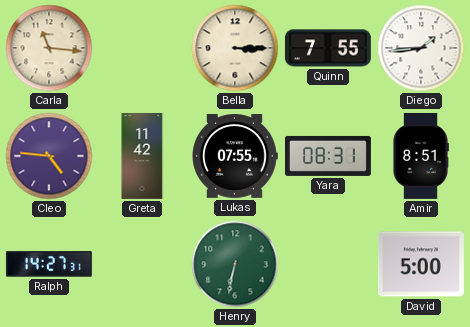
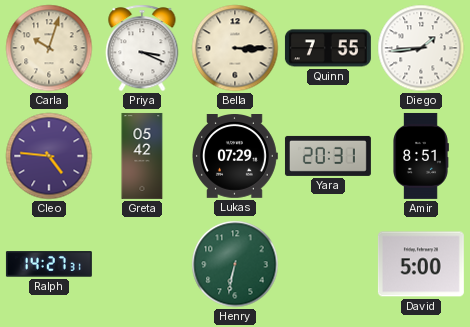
Carla: 11:16 -> 10:03 (49, 48)
Priya: none -> 3:19 (142, 48)
Greta: 11:42 -> 05:42 (142, 156)
Lukas: 07:55 -> 07:29 (235, 157)
Yara: 08:31 -> 20:31 (328, 156)
